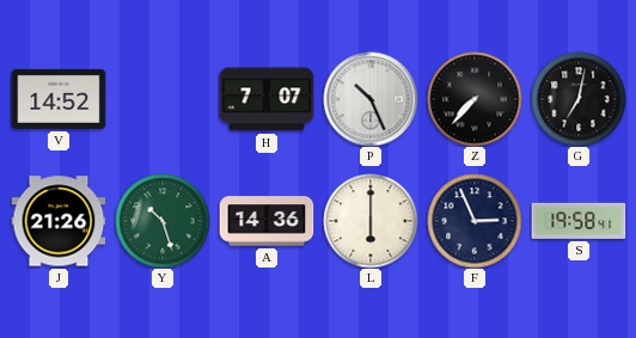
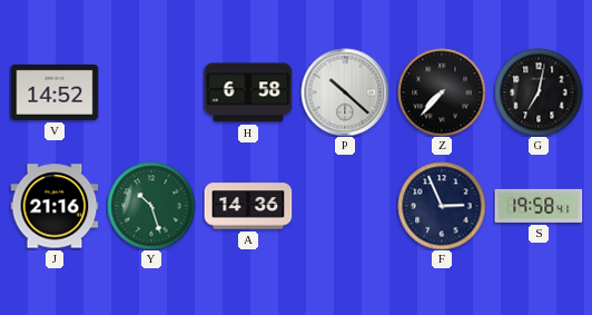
H: 7:07 -> 6:58 (248, 92)
P: 10:26 -> 10:22 (345, 92)
J: 21:26 -> 21:16 (55, 206)
L: 6:00 -> none (371, 221)
